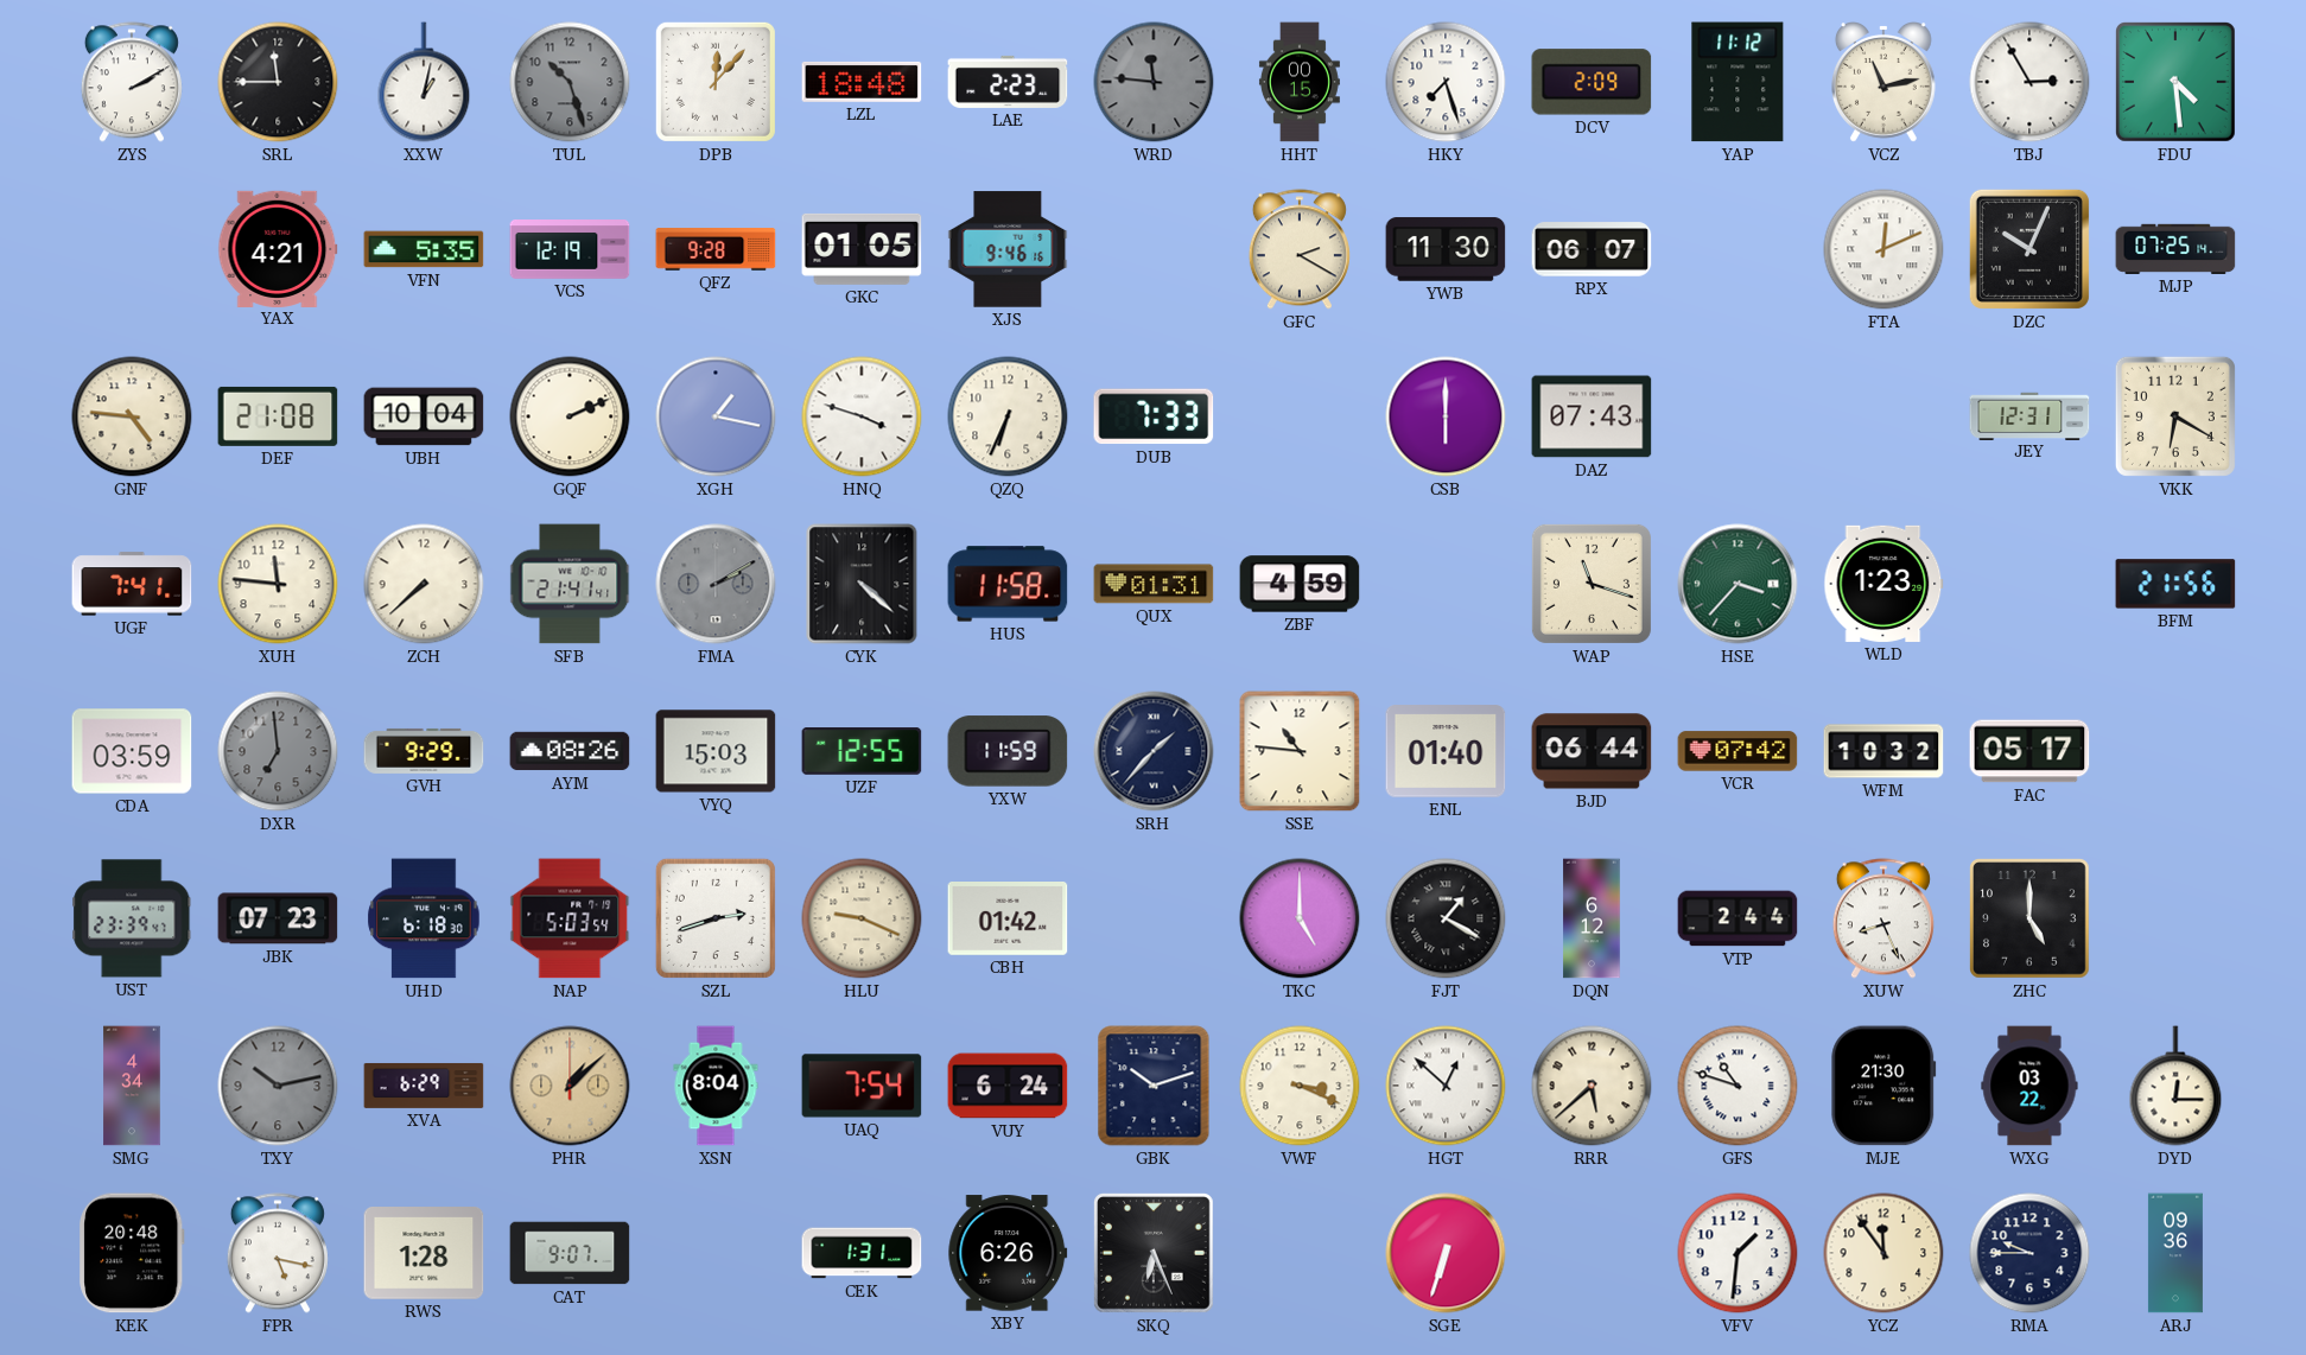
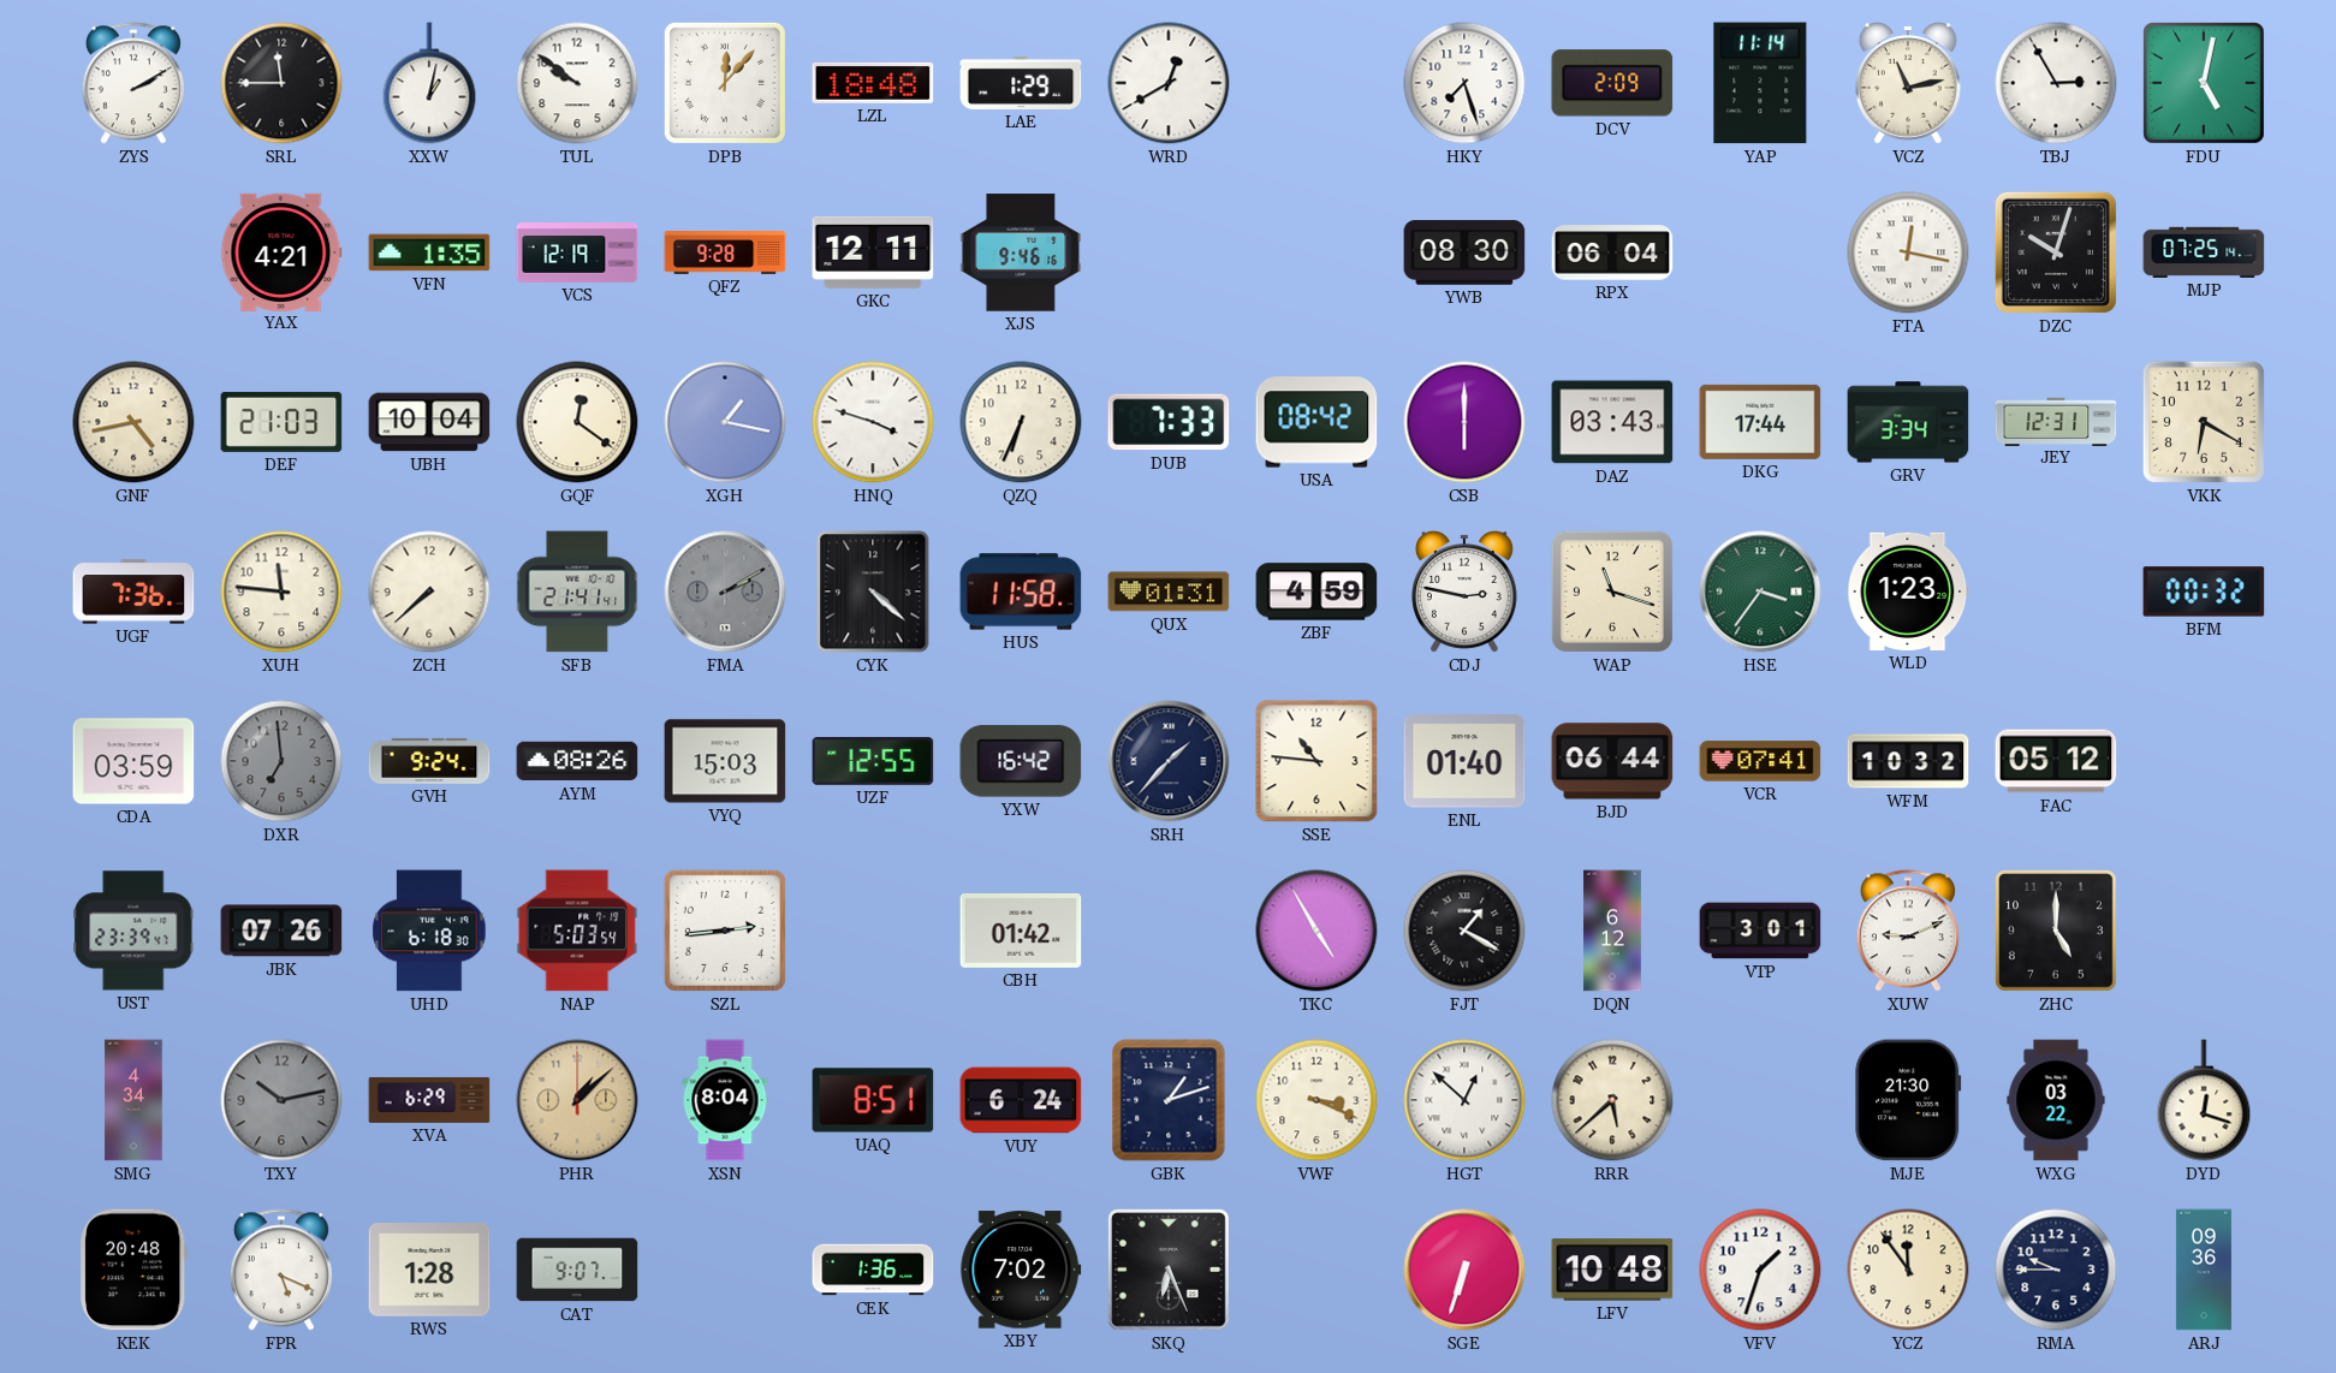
TUL: 10:27 -> 9:51 (577, 83)
TUL dial: grey -> white (577, 83)
LAE: 2:23 -> 1:29 (1021, 83)
WRD: 11:46 -> 12:40 (1169, 83)
WRD dial: grey -> white (1169, 83)
HHT: 00:15 -> none (1300, 82)
YAP: 11:12 -> 11:14 (1760, 83)
FDU: 4:29 -> 5:02 (2205, 84)
VFN: 5:35 -> 1:35 (429, 252)
GKC: 01:05 -> 12:11 (873, 252)
GFC: 2:20 -> none (1300, 249)
YWB: 11:30 -> 08:30 (1464, 252)
RPX: 06:07 -> 06:04 (1612, 252)
FTA: 12:11 -> 12:17 (1908, 252)
DZC: 10:04 -> 10:03 (2056, 252)
GNF: 4:46 -> 4:43 (133, 422)
DEF: 21:08 -> 21:03 (281, 422)
GQF: 2:11 -> 12:21 (577, 422)
USA: none -> 08:42 (1316, 422)
DAZ: 07:43 -> 03:43 (1612, 422)
DKG: none -> 17:44 (1760, 422)
GRV: none -> 3:34 (1908, 422)
UGF: 7:41 -> 7:36 (133, 592)
CDJ: none -> 2:47 (1466, 593)
HSE: 3:37 -> 3:36 (1760, 592)
BFM: 21:56 -> 00:32 (2204, 592)
GVH: 9:29 -> 9:24 (429, 761)
YXW: 11:59 -> 16:42 (1021, 761)
VCR: 07:42 -> 07:41 (1760, 761)
FAC: 05:17 -> 05:12 (2056, 761)
JBK: 07:23 -> 07:26 (281, 931)
SZL: 2:42 -> 2:44 (725, 931)
HLU: 9:19 -> none (862, 918)
TKC: 5:00 -> 4:55 (1316, 931)
VTP: 2:44 -> 3:01 (1760, 931)
XUW: 8:26 -> 9:11 (1908, 931)
UAQ: 7:54 -> 8:51 (873, 1100)
GBK: 10:12 -> 1:12 (1169, 1100)
GFS: 10:48 -> none (1738, 1086)
DYD: 12:15 -> 12:18 (2204, 1100)
FPR: 5:17 -> 5:19 (281, 1270)
CEK: 1:31 -> 1:36 (873, 1270)
XBY: 6:26 -> 7:02 (1021, 1270)
LFV: none -> 10:48 (1612, 1270)
VFV: 1:31 -> 1:33 (1760, 1270)
